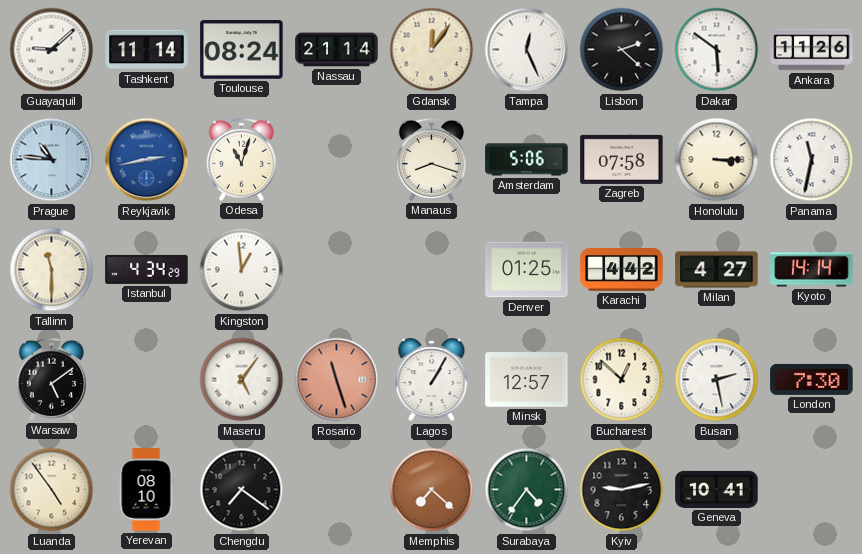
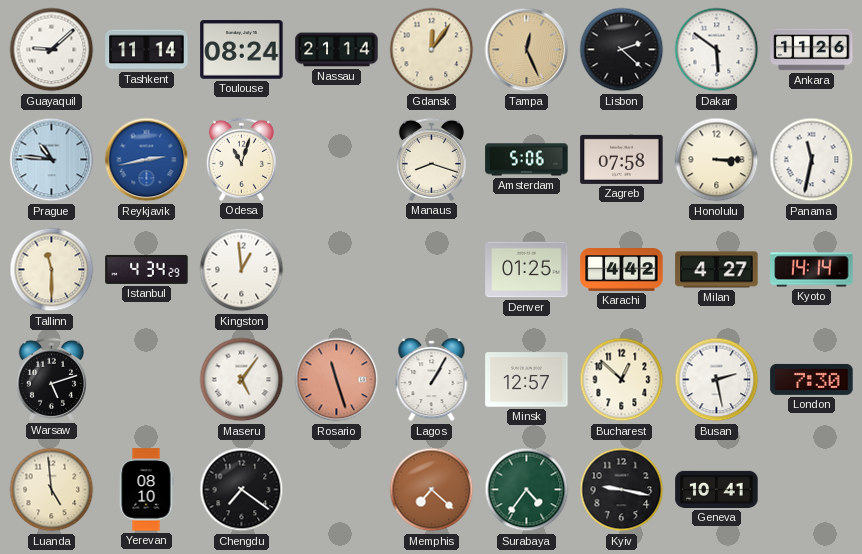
Tampa dial: white -> champagne (527, 50)
Warsaw: 5:09 -> 5:12 (51, 379)
Luanda: 4:54 -> 4:59 (52, 490)
Kyiv: 9:13 -> 9:17 (622, 490)
